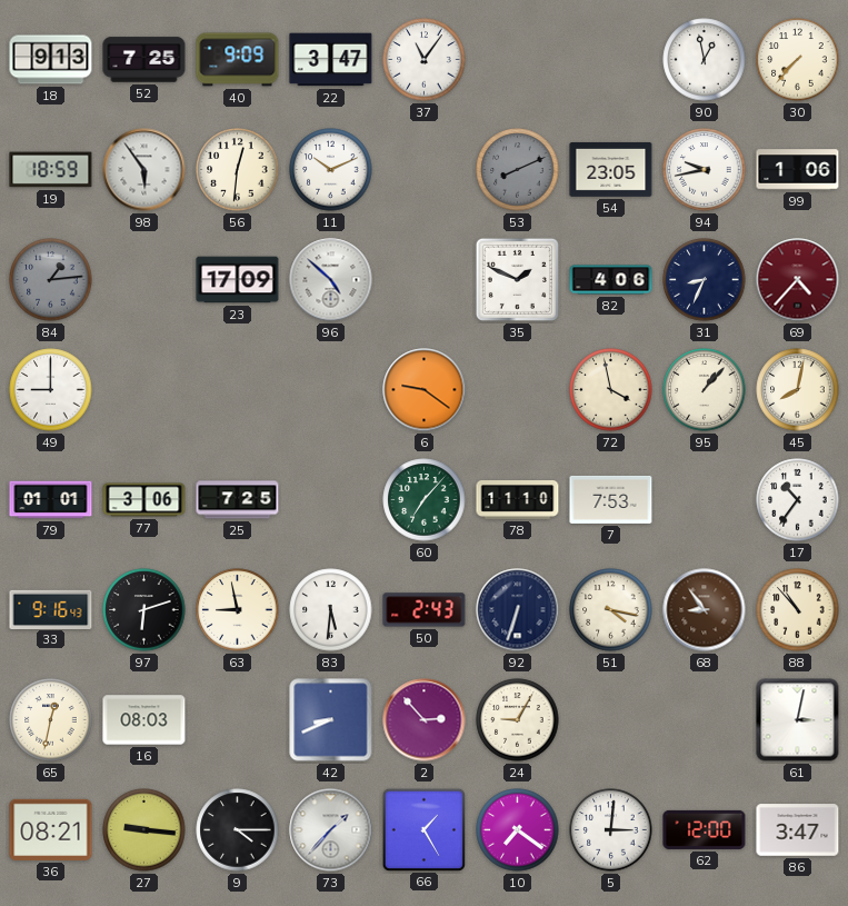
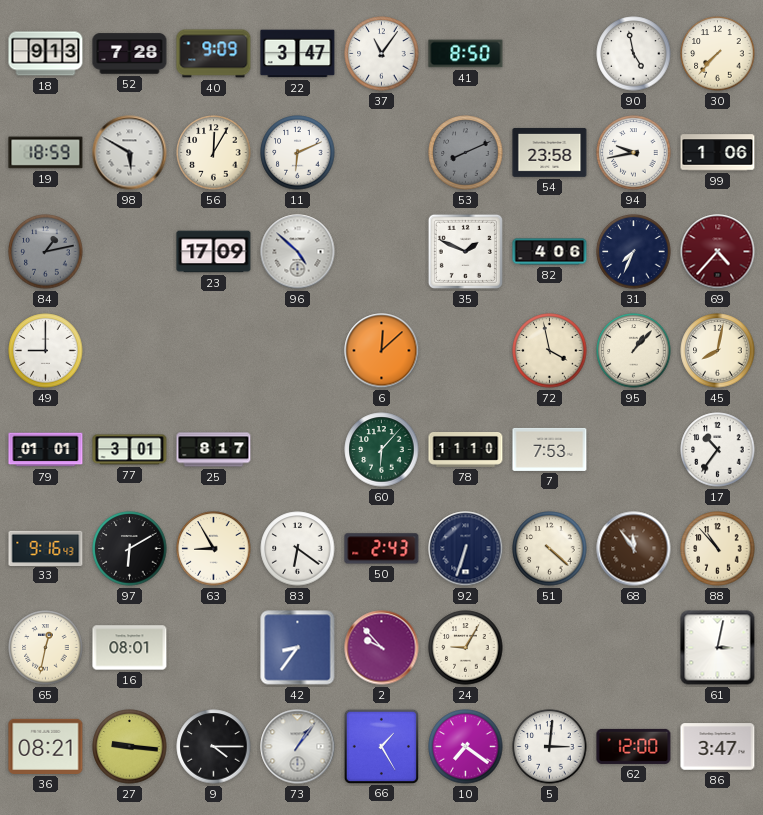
52: 7:25 -> 7:28 (130, 54)
41: none -> 8:50 (466, 54)
90: 12:58 -> 4:58 (634, 54)
98: 5:54 -> 5:50 (130, 153)
56: 12:31 -> 12:05 (214, 153)
11: 10:11 -> 6:11 (298, 153)
54: 23:05 -> 23:58 (550, 152)
84: 1:14 -> 1:13 (46, 252)
31: 8:34 -> 7:34 (634, 252)
6: 9:21 -> 12:08 (382, 351)
77: 3:06 -> 3:01 (130, 450)
25: 7:25 -> 8:17 (214, 450)
60: 7:07 -> 6:07 (382, 450)
97: 6:12 -> 6:10 (130, 549)
63: 8:58 -> 8:55 (214, 549)
83: 5:31 -> 6:21 (298, 549)
51: 4:17 -> 4:22 (550, 549)
68: 8:54 -> 11:54 (634, 549)
16: 08:03 -> 08:01 (130, 648)
42: 8:41 -> 8:36 (298, 648)
2: 2:53 -> 9:53 (382, 648)
73: 1:37 -> 1:06 (298, 747)
